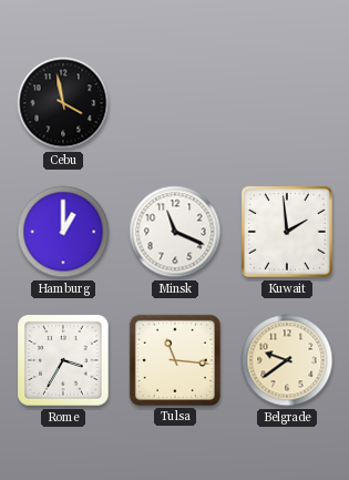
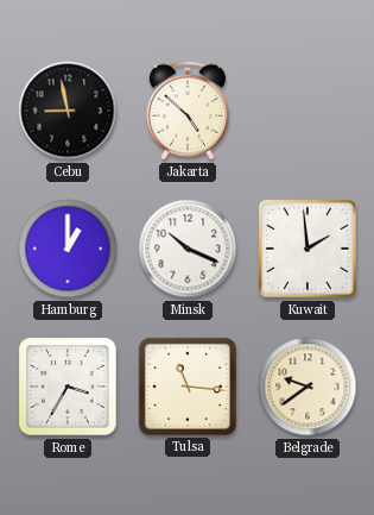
Cebu: 3:58 -> 8:58 (68, 111)
Jakarta: none -> 4:52 (188, 111)
Minsk: 11:19 -> 10:19 (188, 249)
